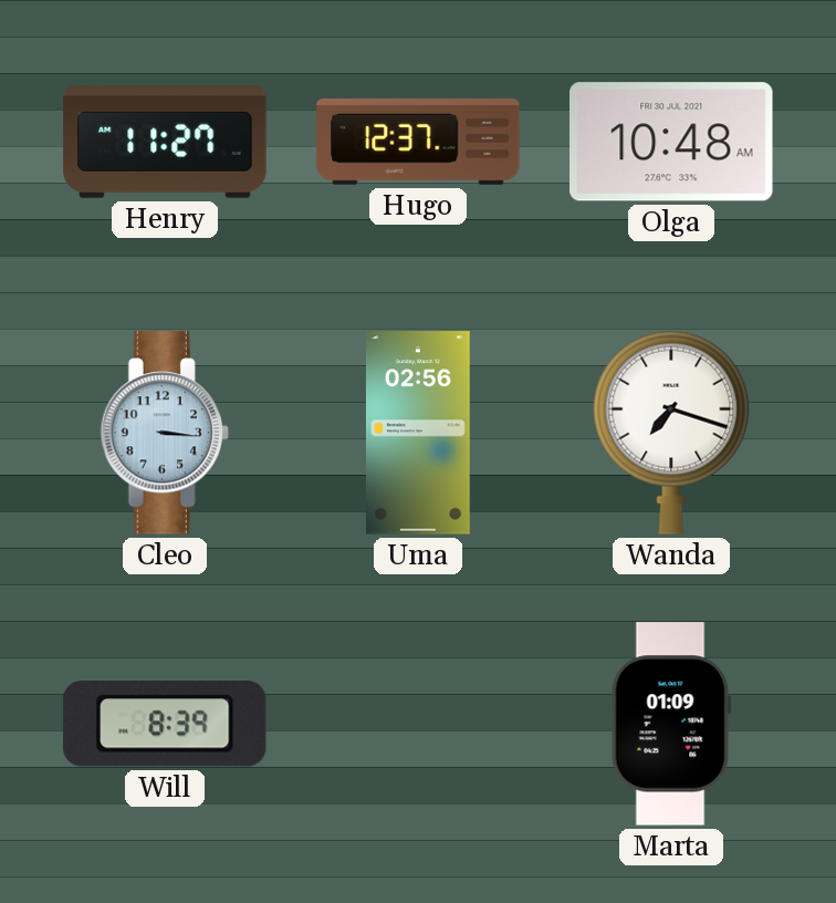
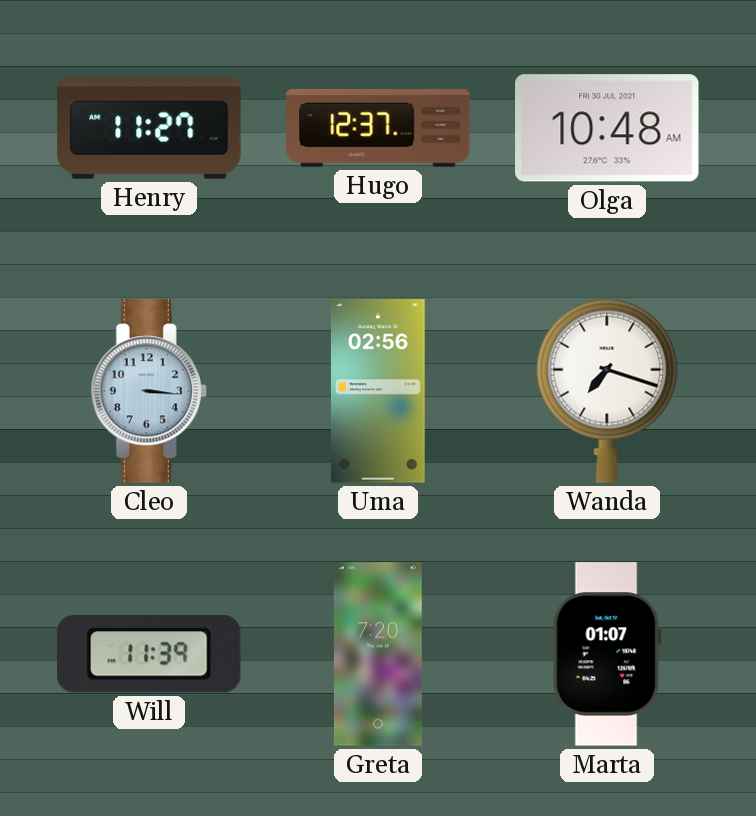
Will: 8:39 -> 11:39 (149, 654)
Greta: none -> 7:20 (378, 654)
Marta: 01:09 -> 01:07 (607, 654)
